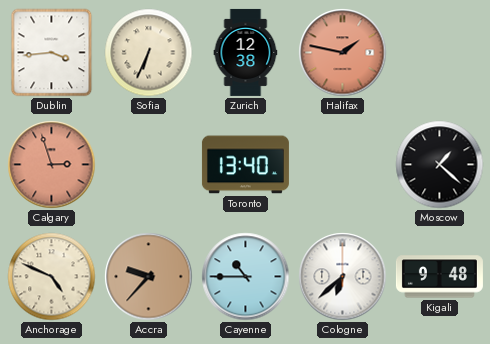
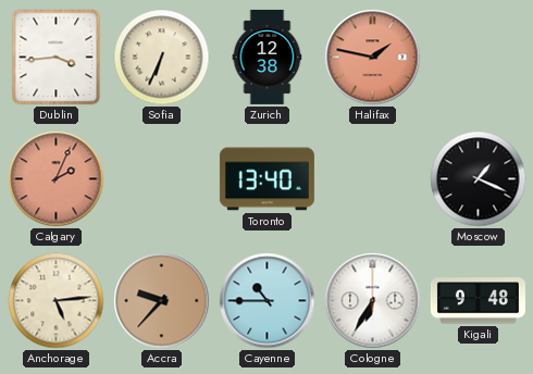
Calgary: 2:57 -> 2:04 (57, 179)
Moscow: 1:22 -> 1:19 (479, 179)
Anchorage: 4:49 -> 5:14 (57, 301)
Cologne: 6:38 -> 6:35 (373, 301)
